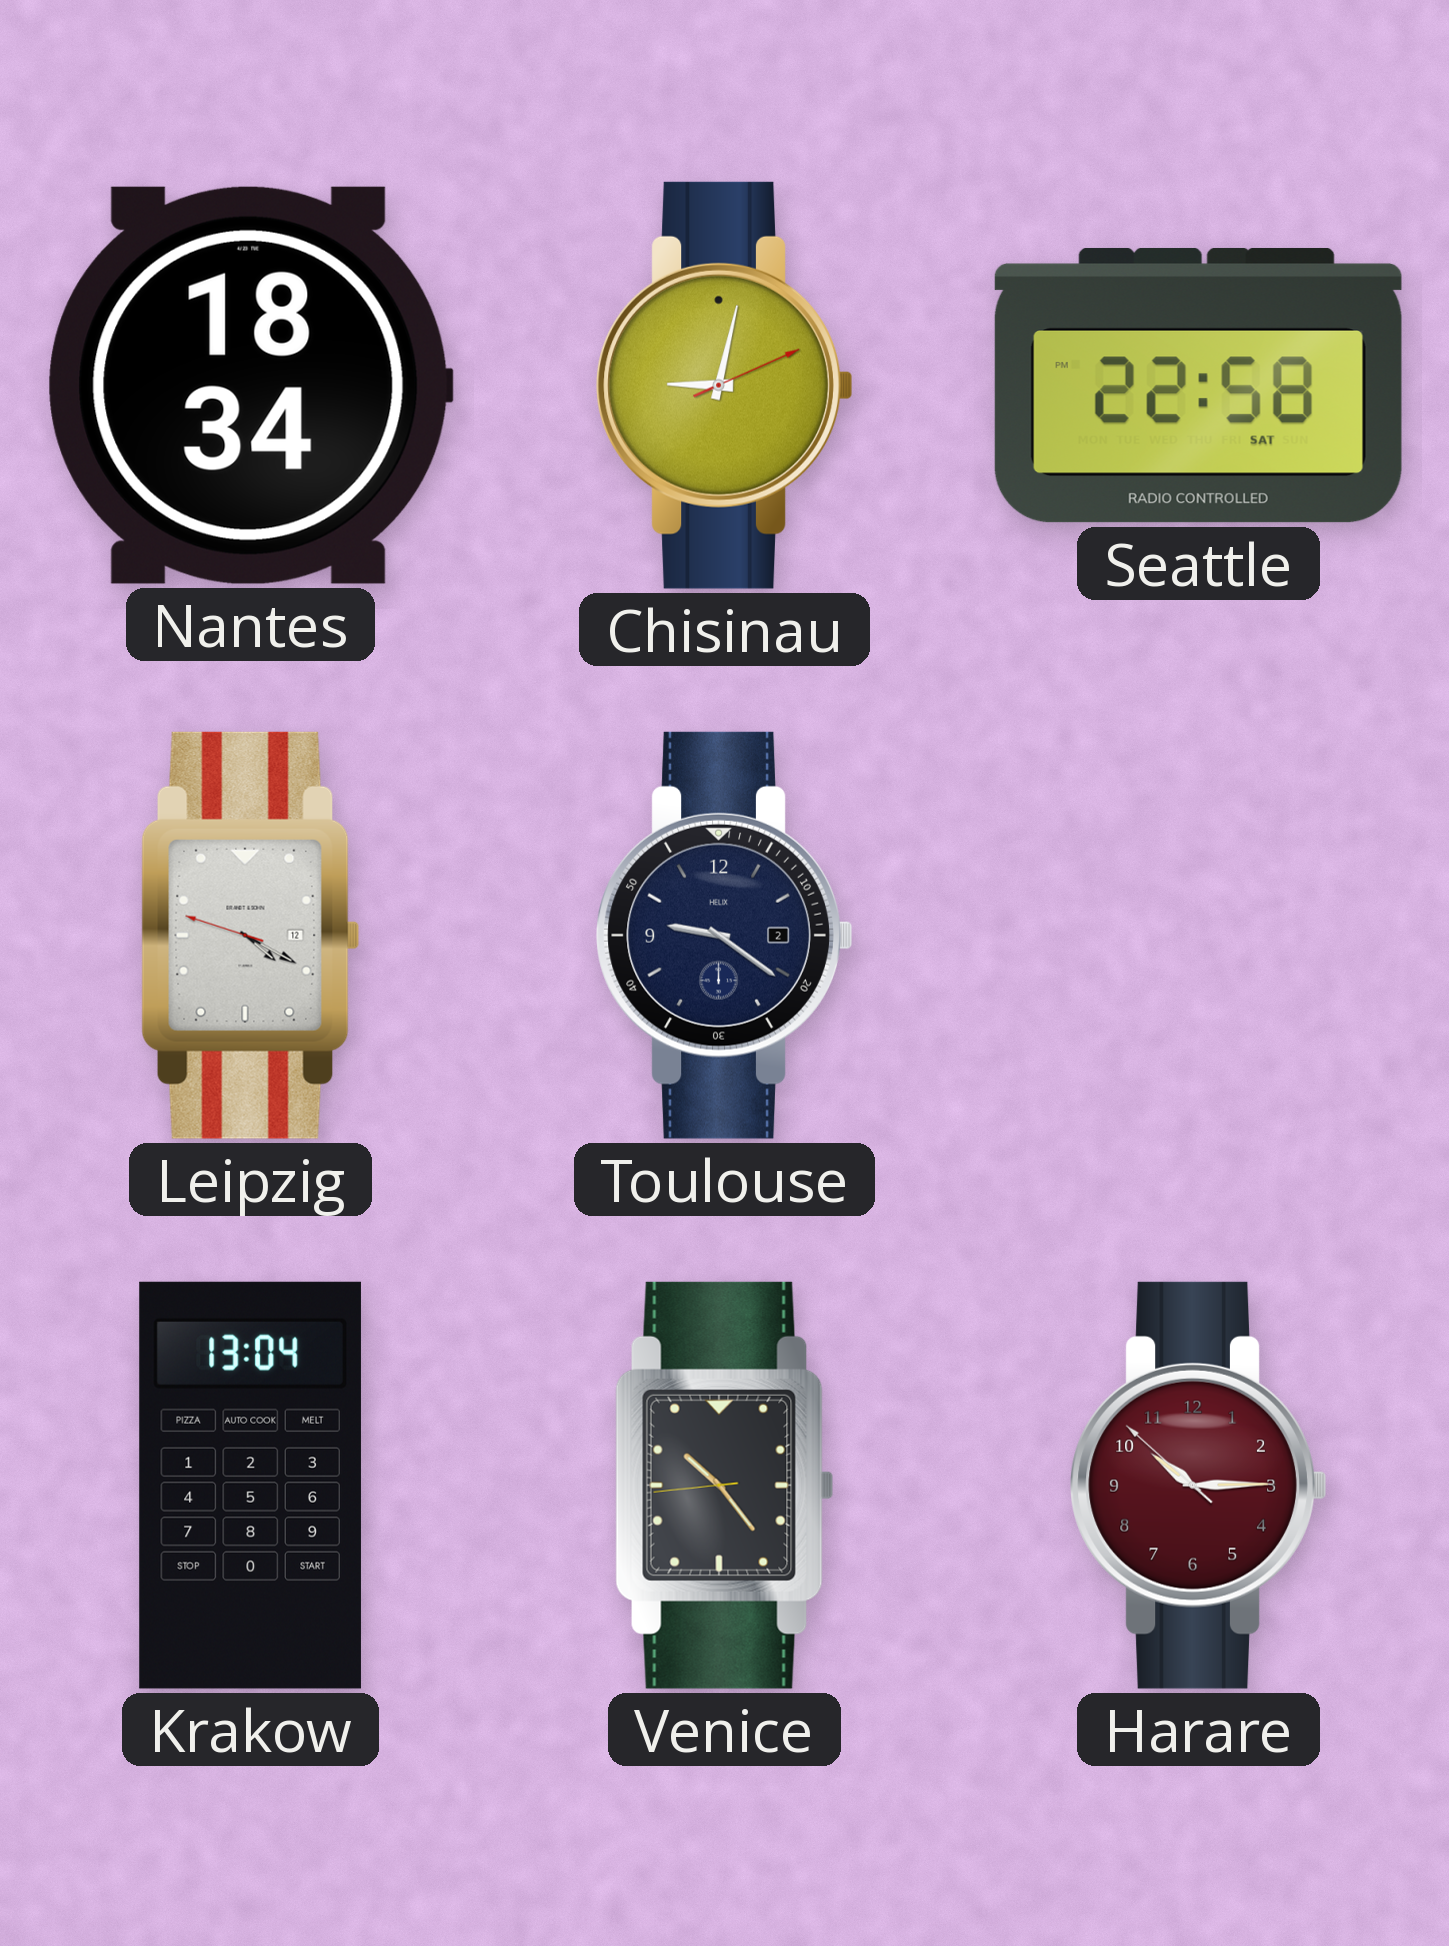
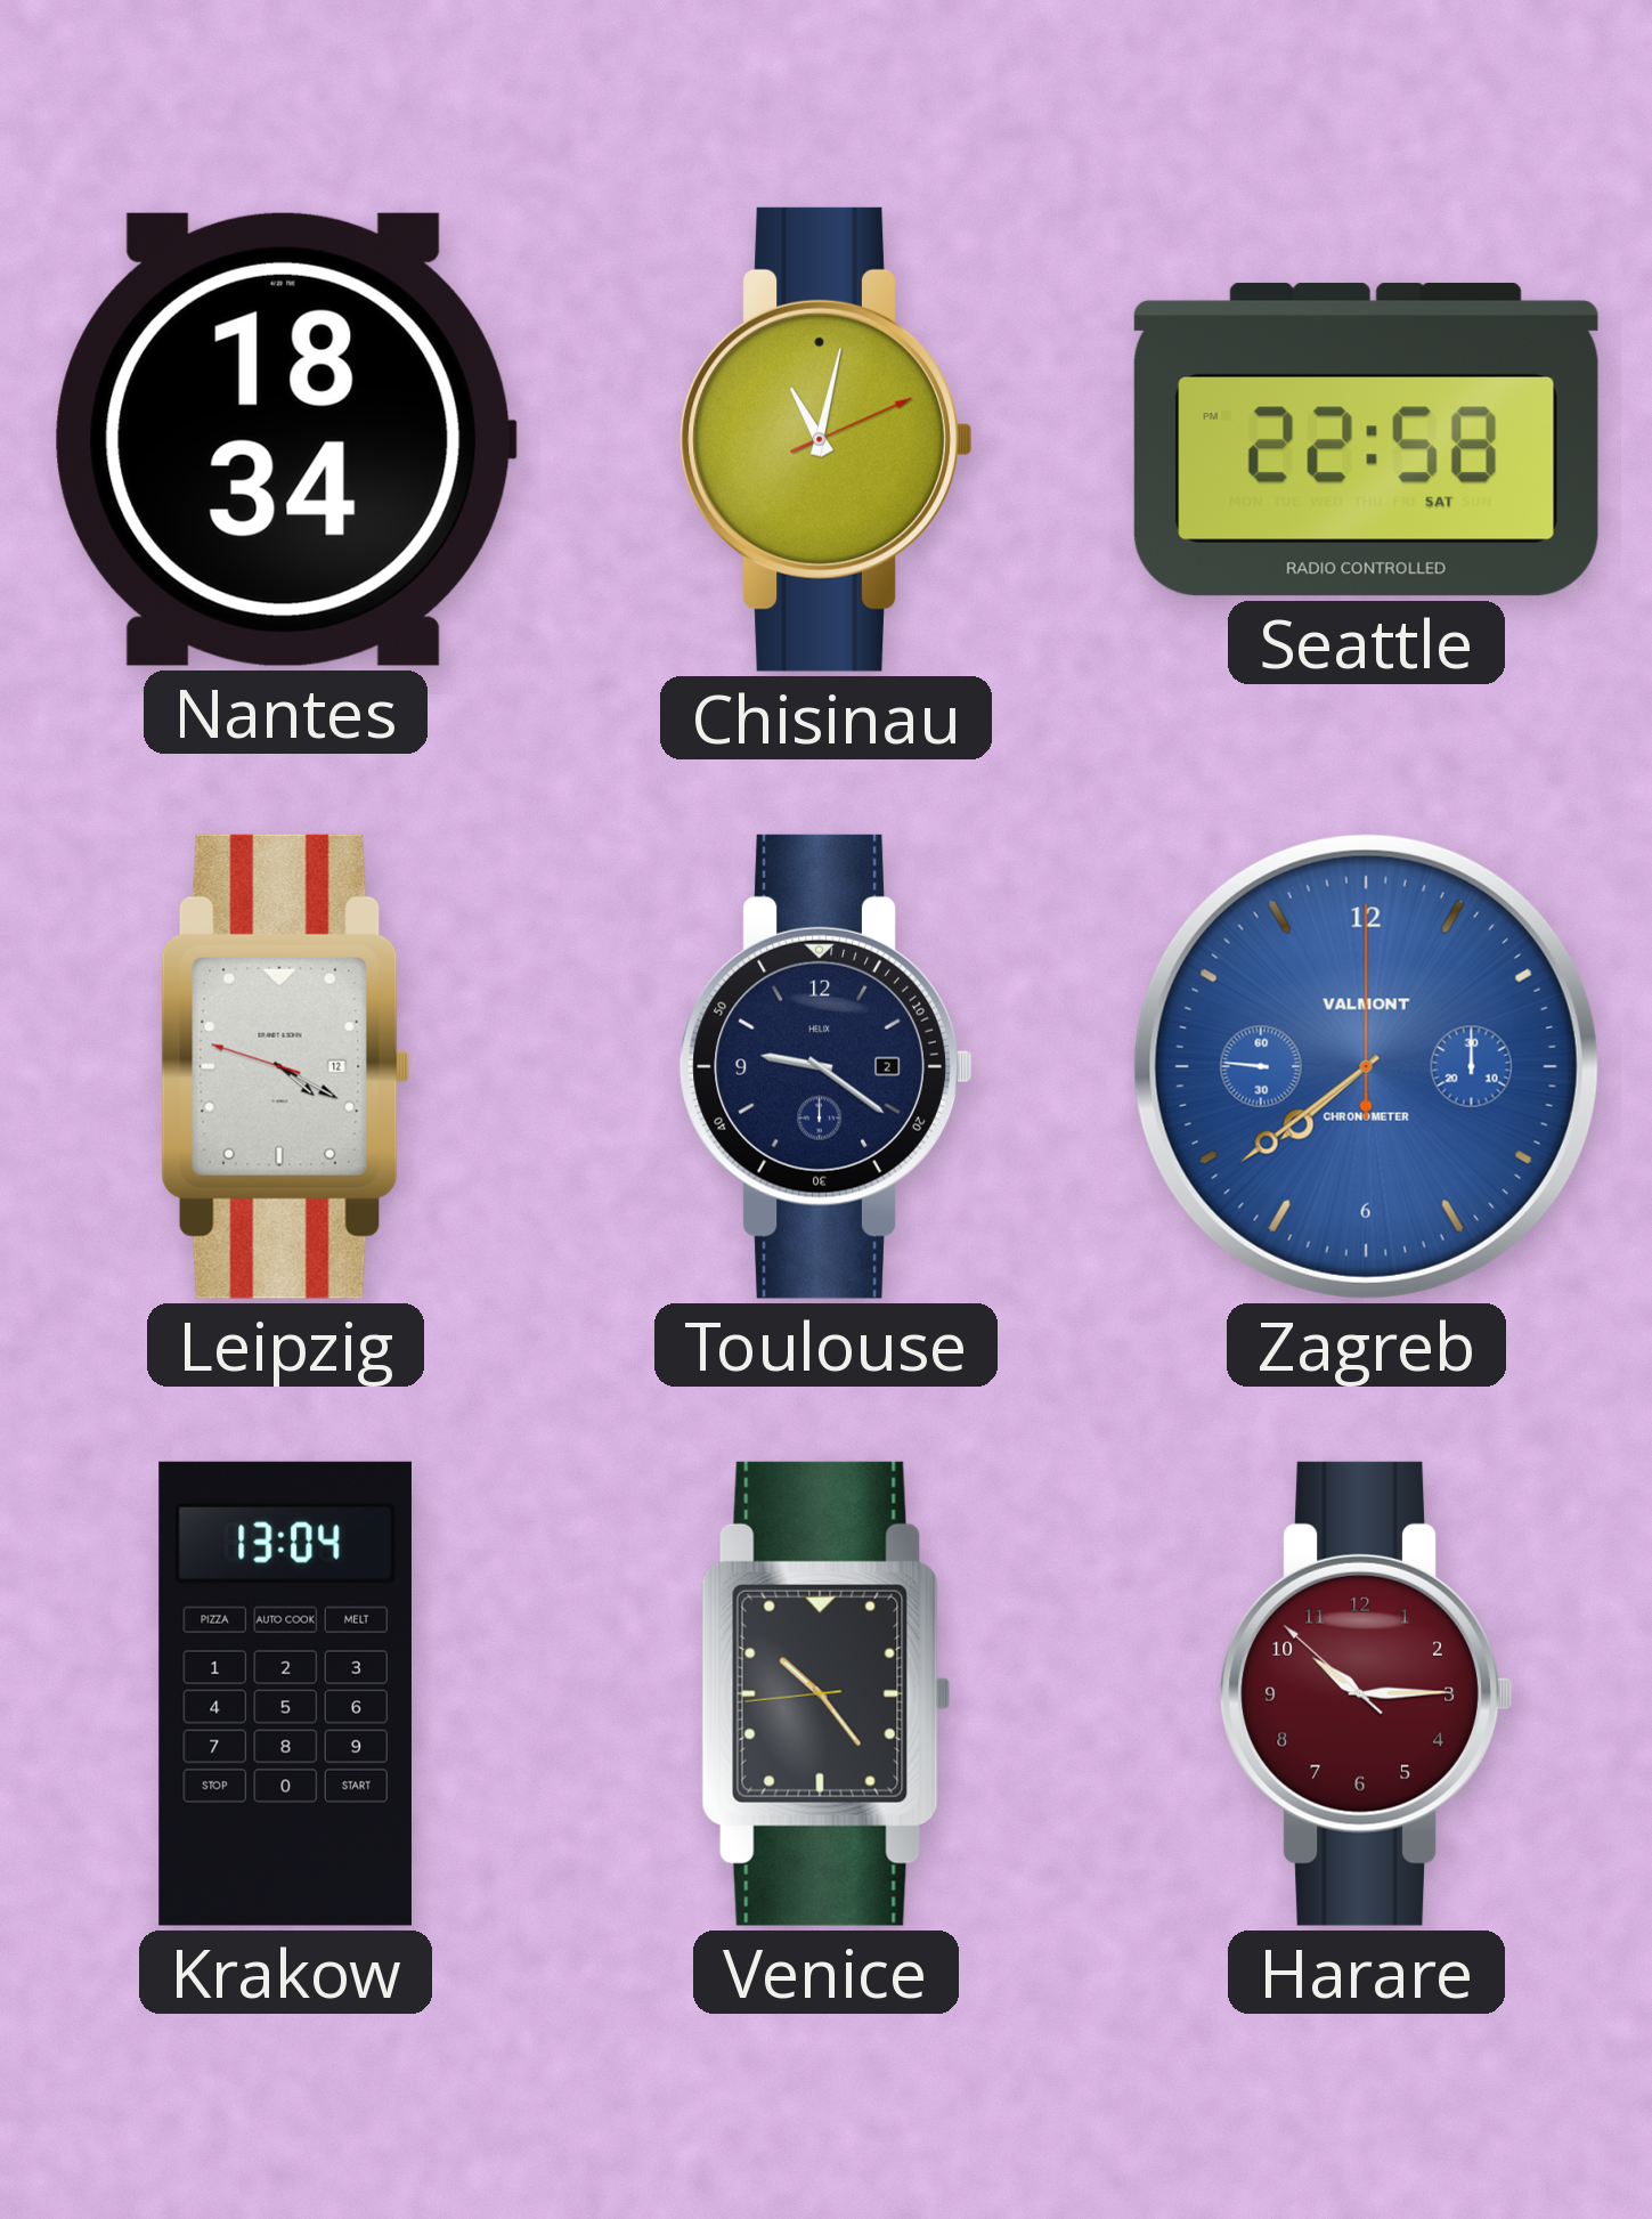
Chisinau: 9:02 -> 11:02 (827, 439)
Zagreb: none -> 7:38 (1366, 1066)
